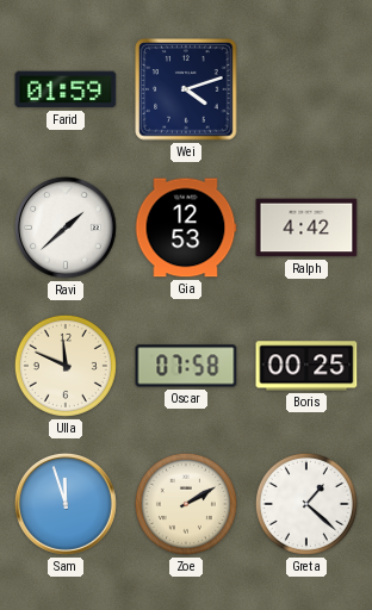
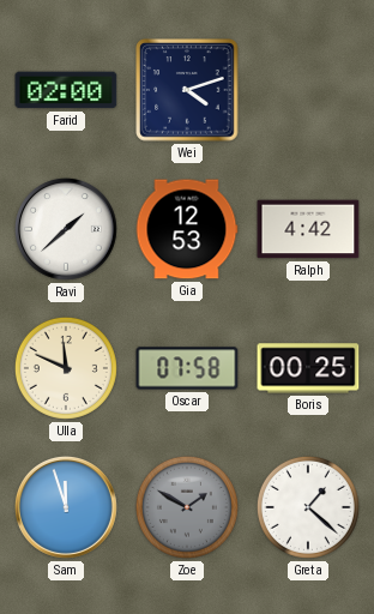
Farid: 01:59 -> 02:00 (66, 90)
Zoe: 2:10 -> 1:50 (187, 507)
Zoe dial: cream -> grey (187, 507)
